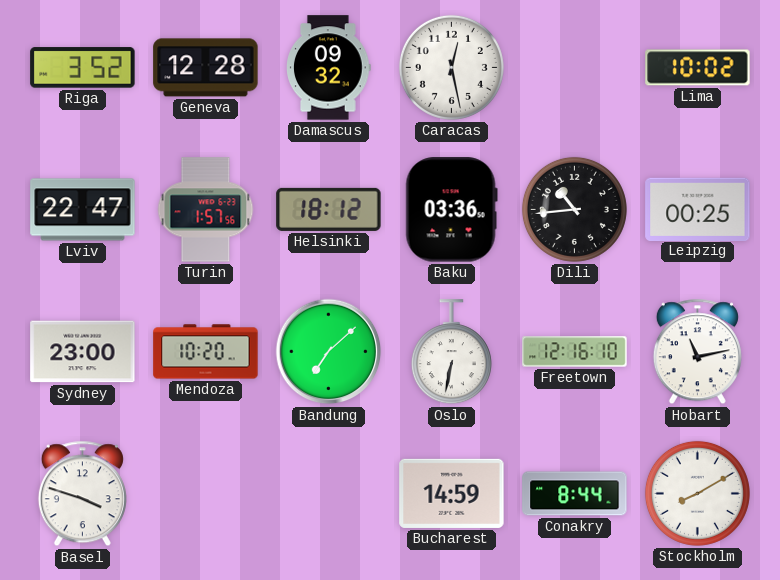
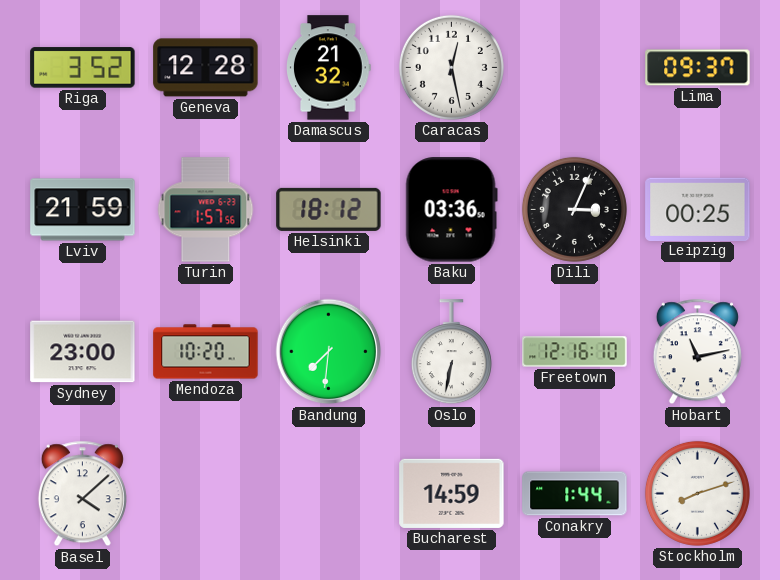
Damascus: 09:32 -> 21:32 (329, 68)
Lima: 10:02 -> 09:37 (698, 68)
Lviv: 22:47 -> 21:59 (83, 210)
Dili: 10:44 -> 3:04 (574, 209)
Bandung: 7:08 -> 7:31 (329, 352)
Basel: 3:48 -> 4:08 (82, 494)
Conakry: 8:44 -> 1:44 (575, 494)
Stockholm: 8:10 -> 8:12 (697, 493)
